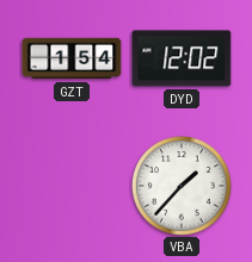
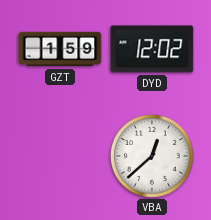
GZT: 1:54 -> 1:59 (60, 49)
VBA: 1:37 -> 12:38 (153, 157)
